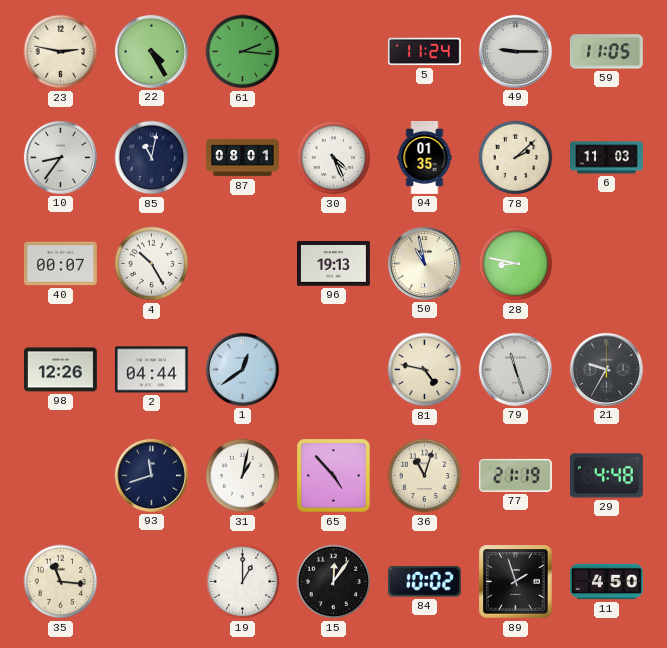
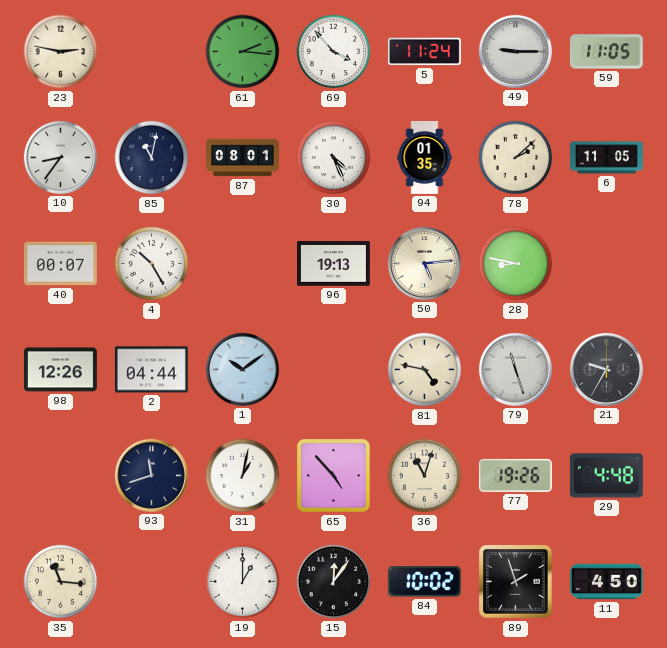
22: 4:25 -> none (151, 51)
69: none -> 3:53 (334, 52)
6: 11:03 -> 11:05 (607, 158)
50: 10:58 -> 5:14 (424, 263)
1: 12:39 -> 10:09 (242, 369)
77: 21:19 -> 19:26 (515, 475)
